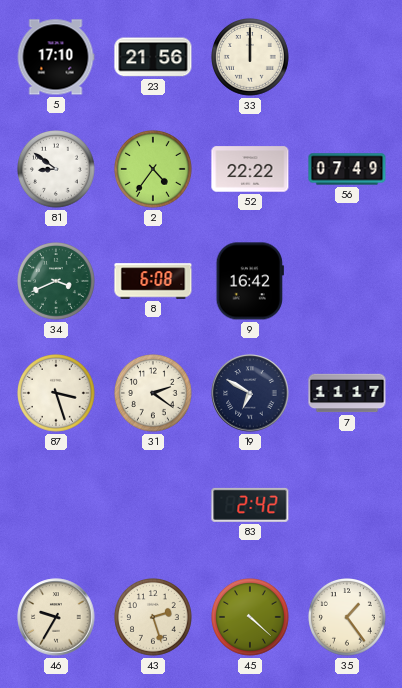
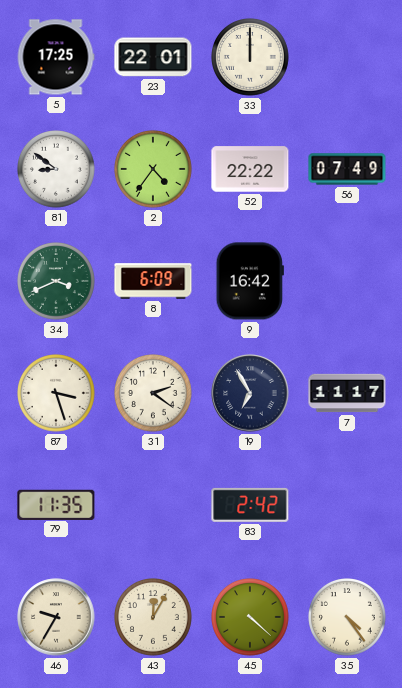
5: 17:10 -> 17:25 (56, 57)
23: 21:56 -> 22:01 (153, 57)
8: 6:08 -> 6:09 (153, 281)
19: 6:50 -> 6:55 (250, 393)
79: none -> 11:35 (56, 504)
43: 2:27 -> 12:05 (154, 618)
35: 1:24 -> 4:24 (348, 618)
